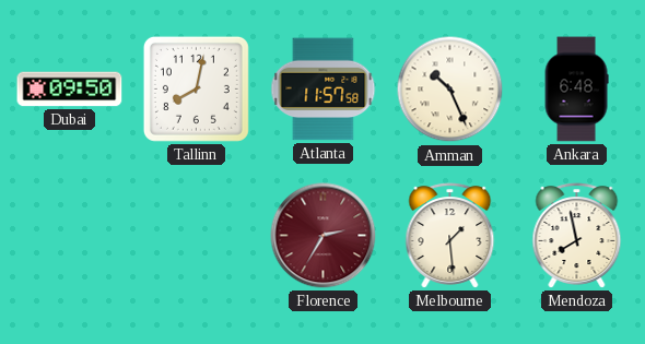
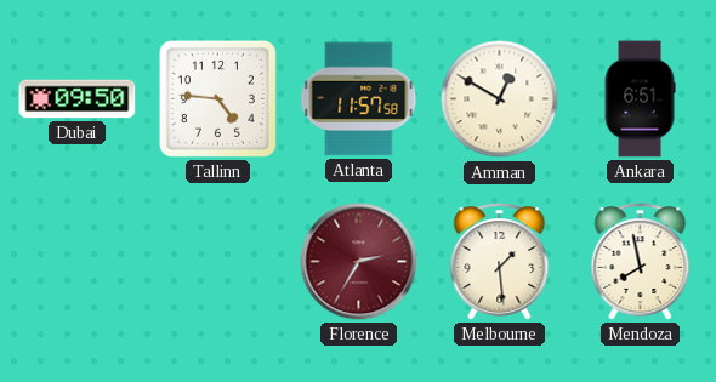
Tallinn: 8:02 -> 4:46 (217, 98)
Amman: 10:26 -> 12:50 (500, 99)
Ankara: 6:48 -> 6:51 (640, 99)
